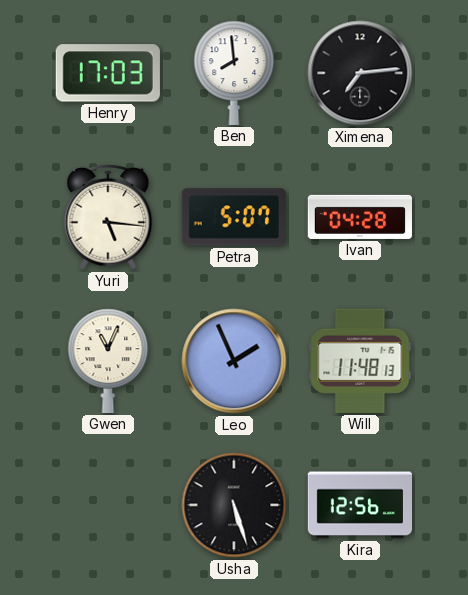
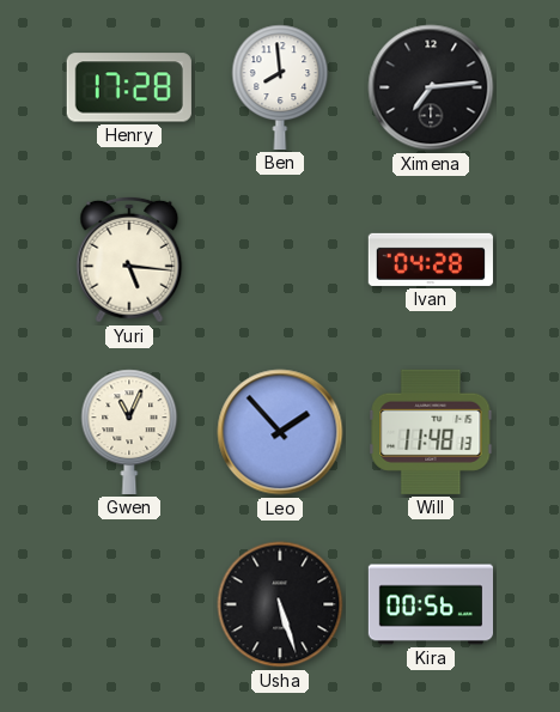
Henry: 17:03 -> 17:28 (129, 87)
Petra: 5:07 -> none (234, 217)
Leo: 1:56 -> 1:53 (280, 432)
Kira: 12:56 -> 00:56 (430, 604)
